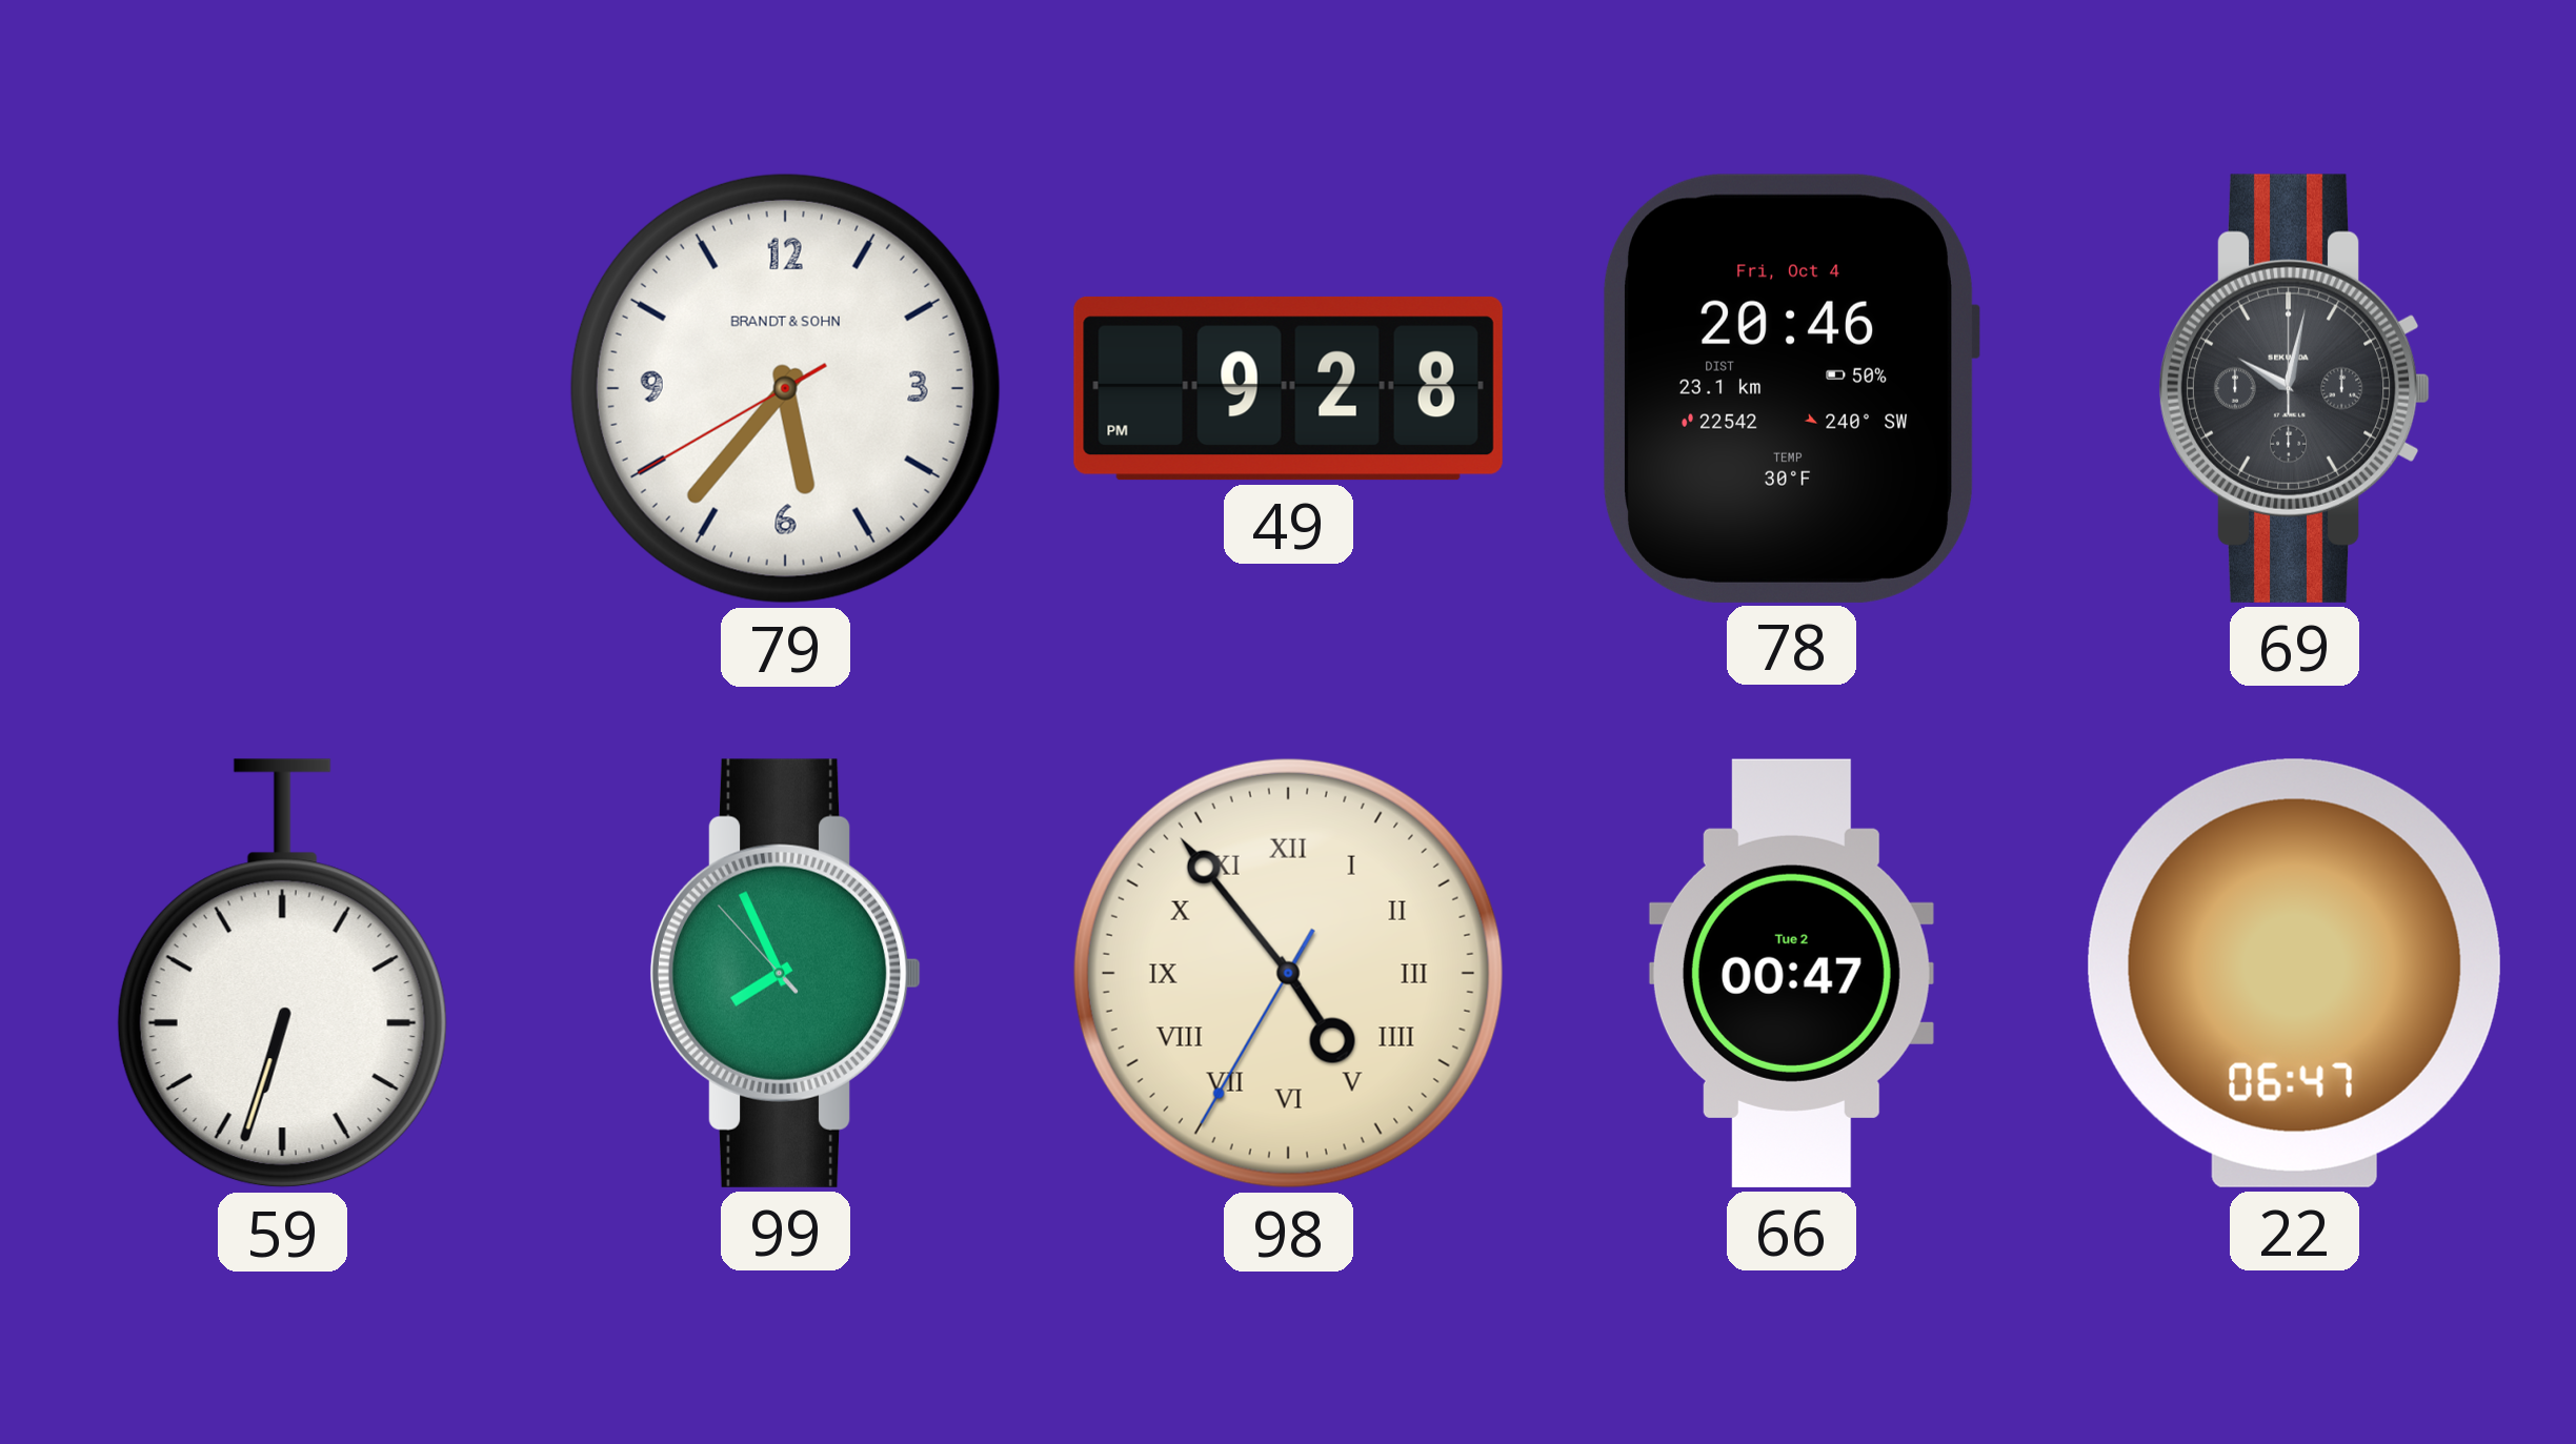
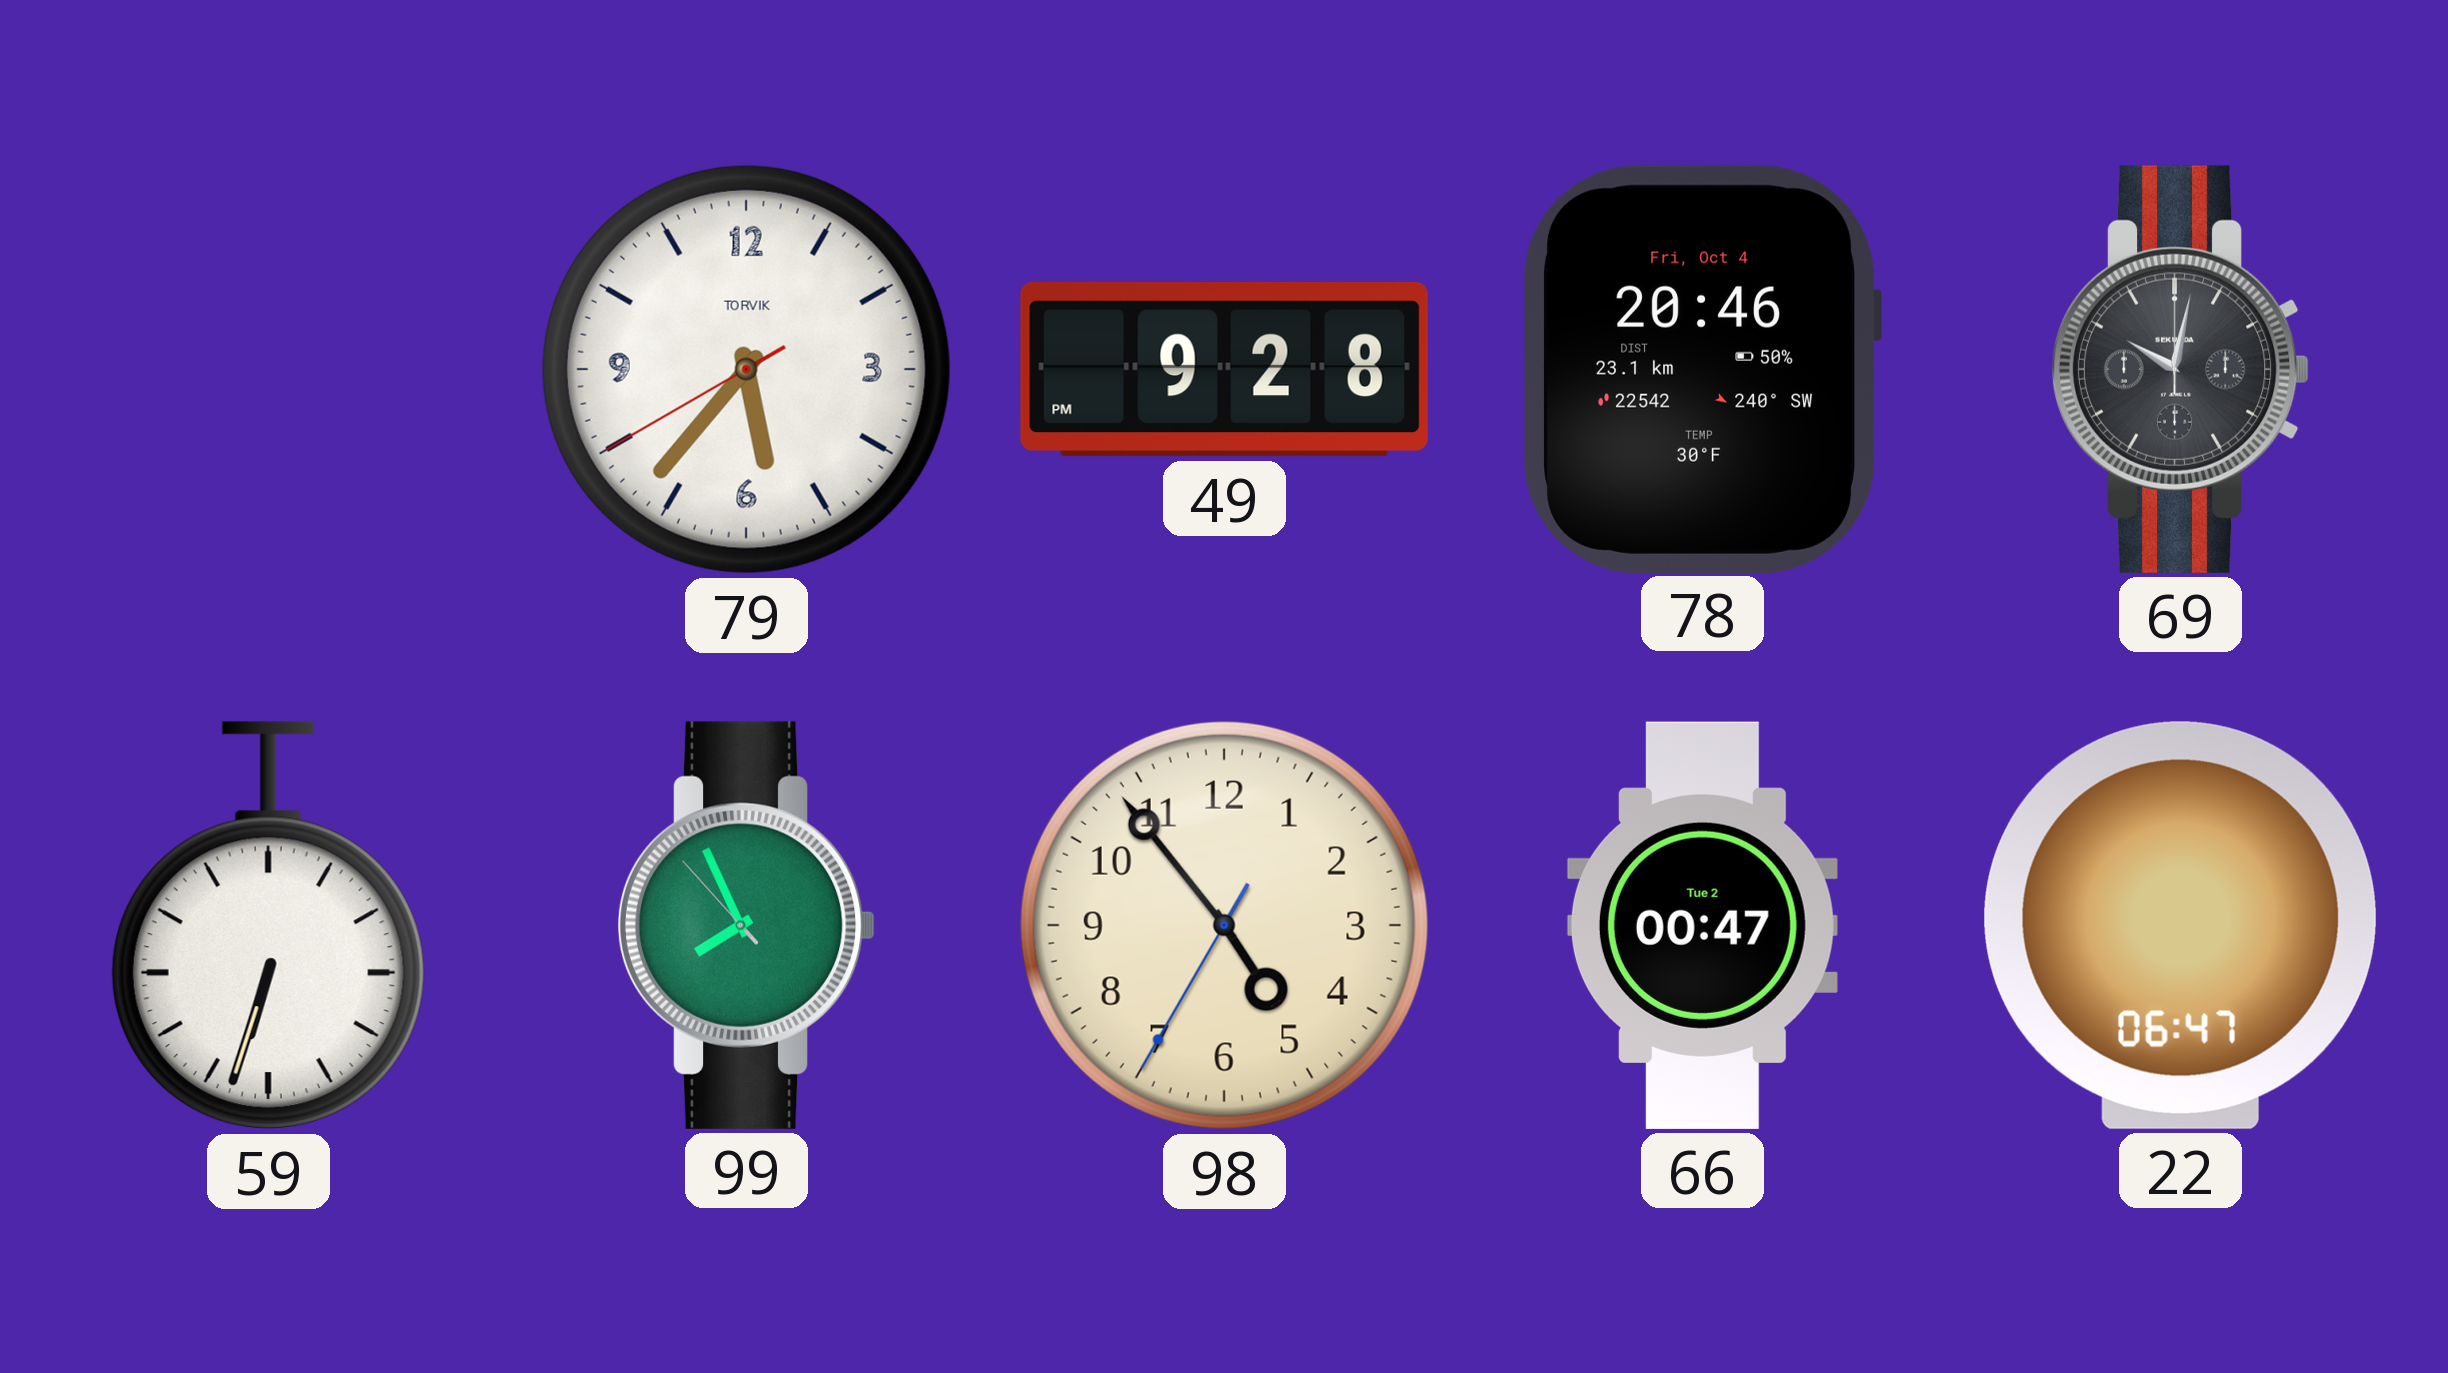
79 brand: BRANDT & SOHN -> TORVIK (746, 369)
98 numerals: Roman -> Arabic (1224, 925)
